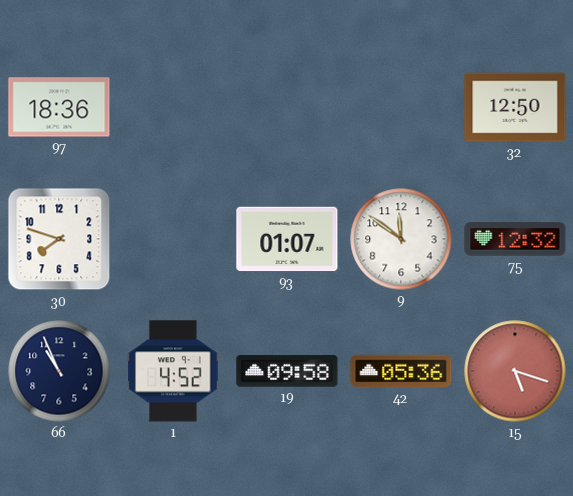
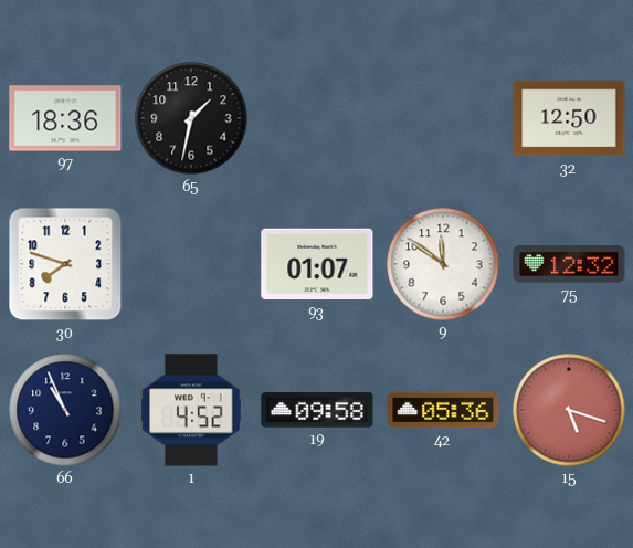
65: none -> 1:32 (191, 118)
